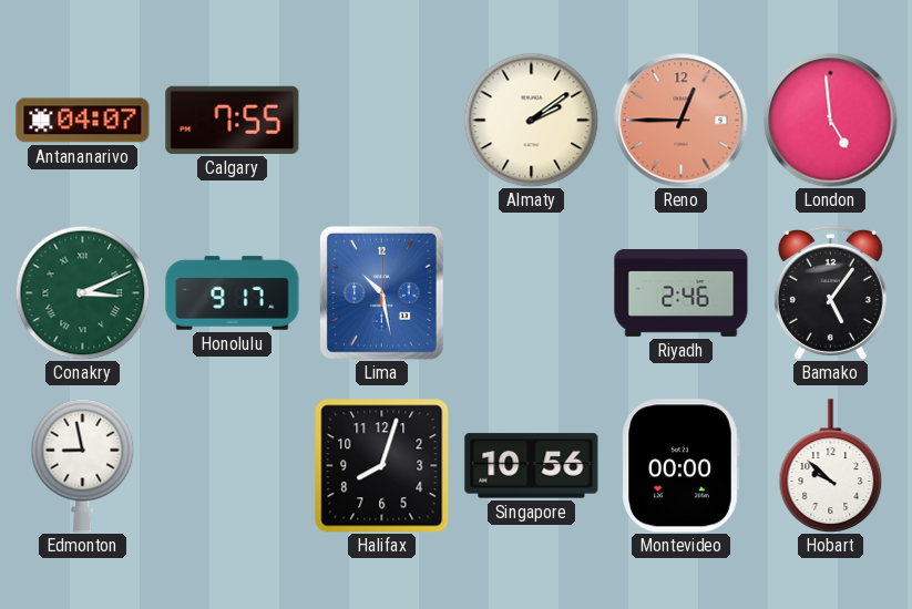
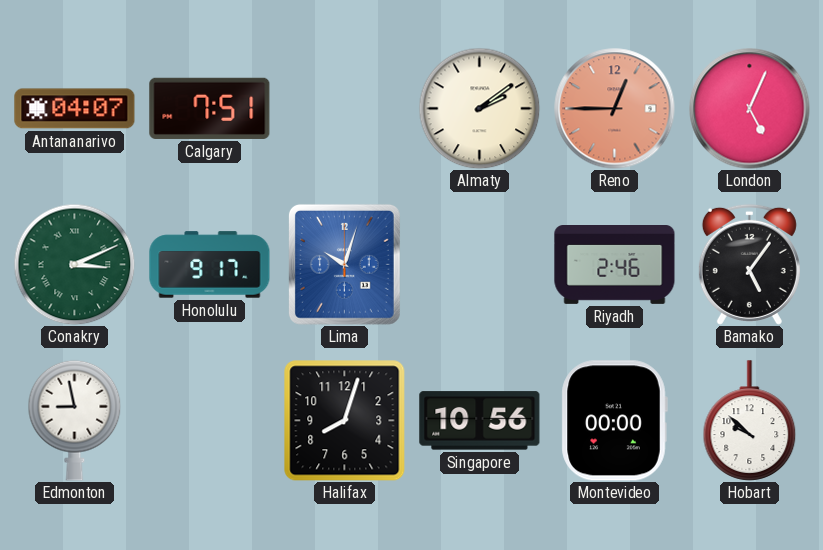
Calgary: 7:55 -> 7:51 (210, 108)
London: 4:59 -> 5:04 (750, 109)
Lima: 10:28 -> 10:03 (344, 264)
